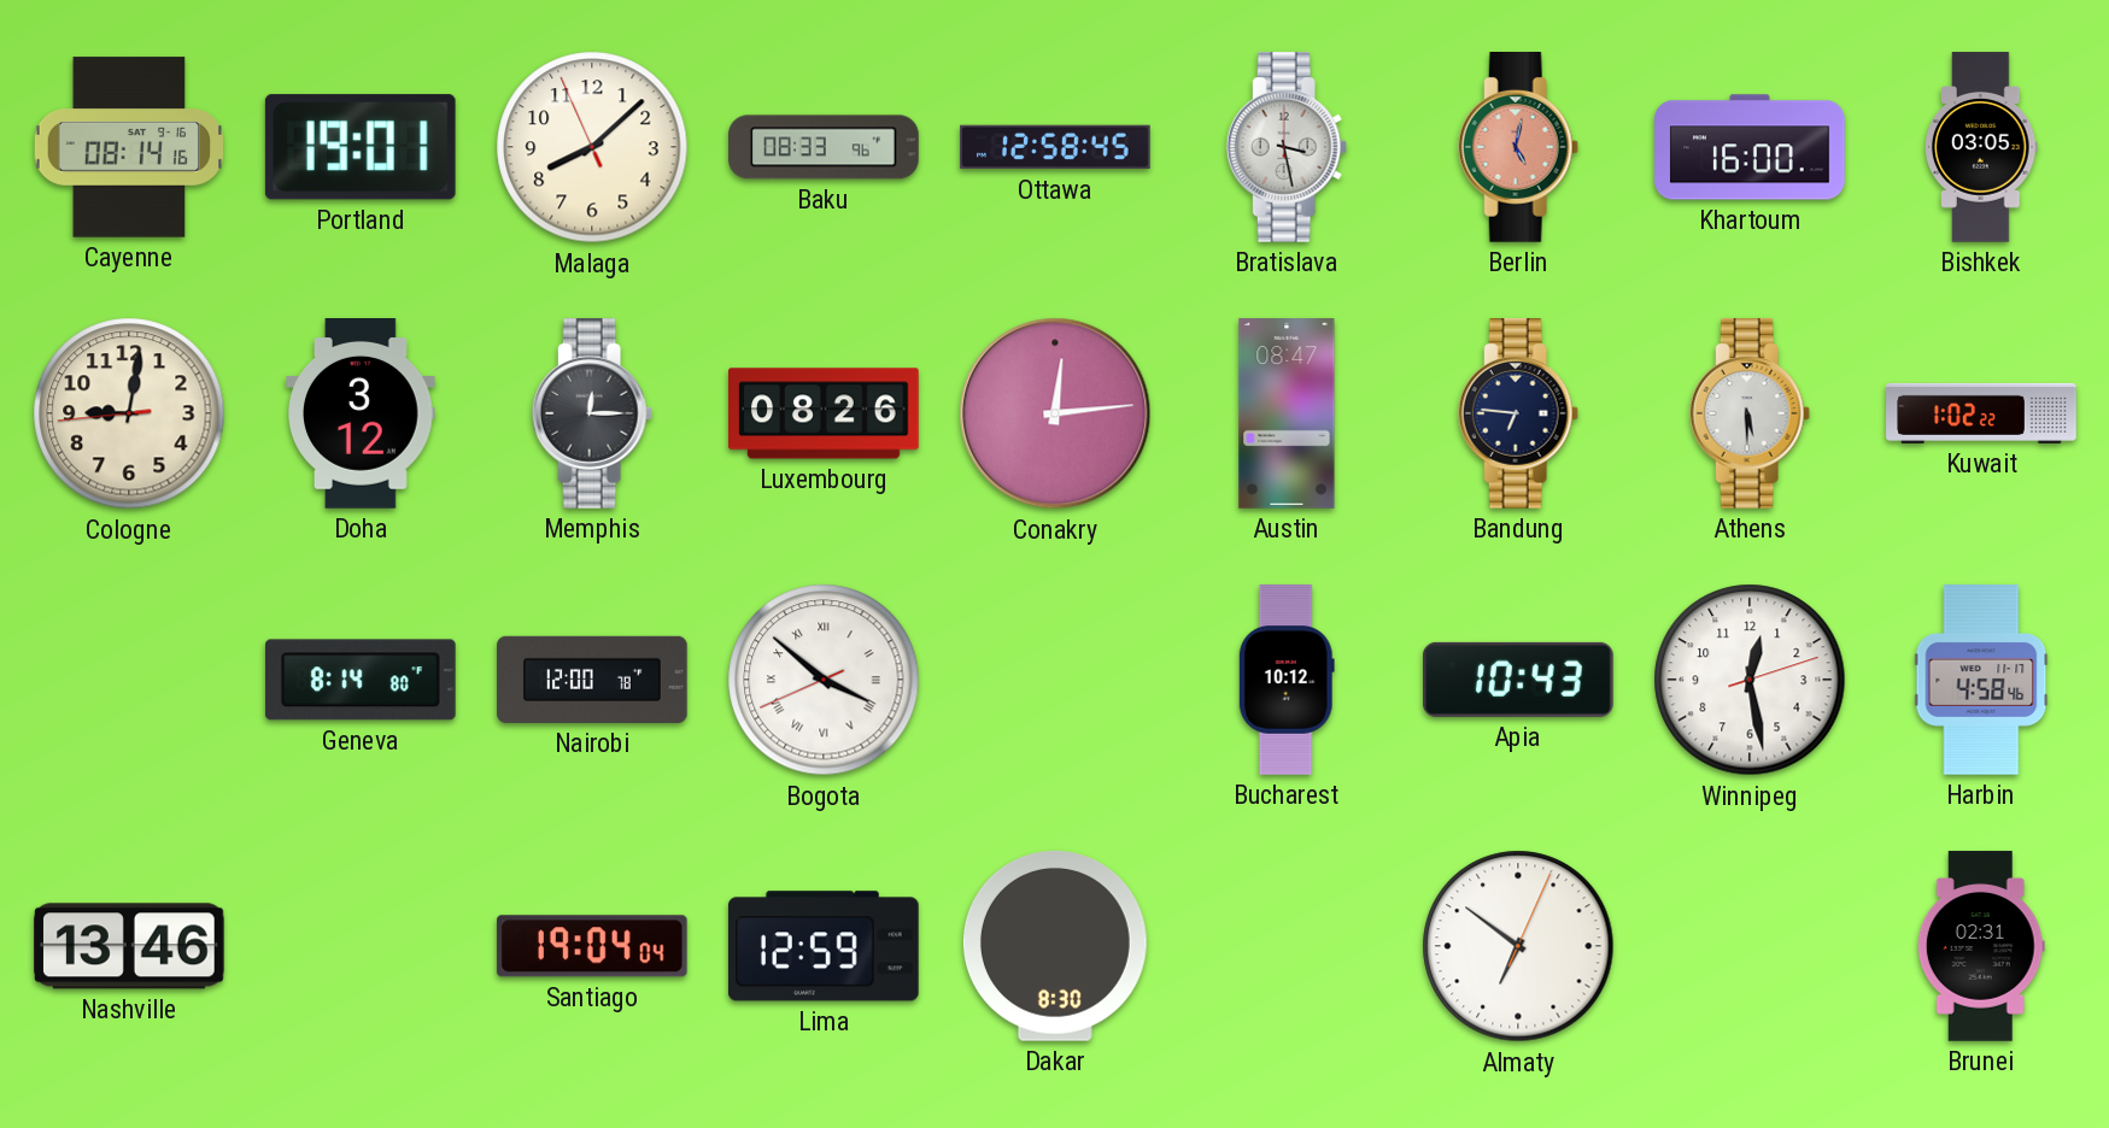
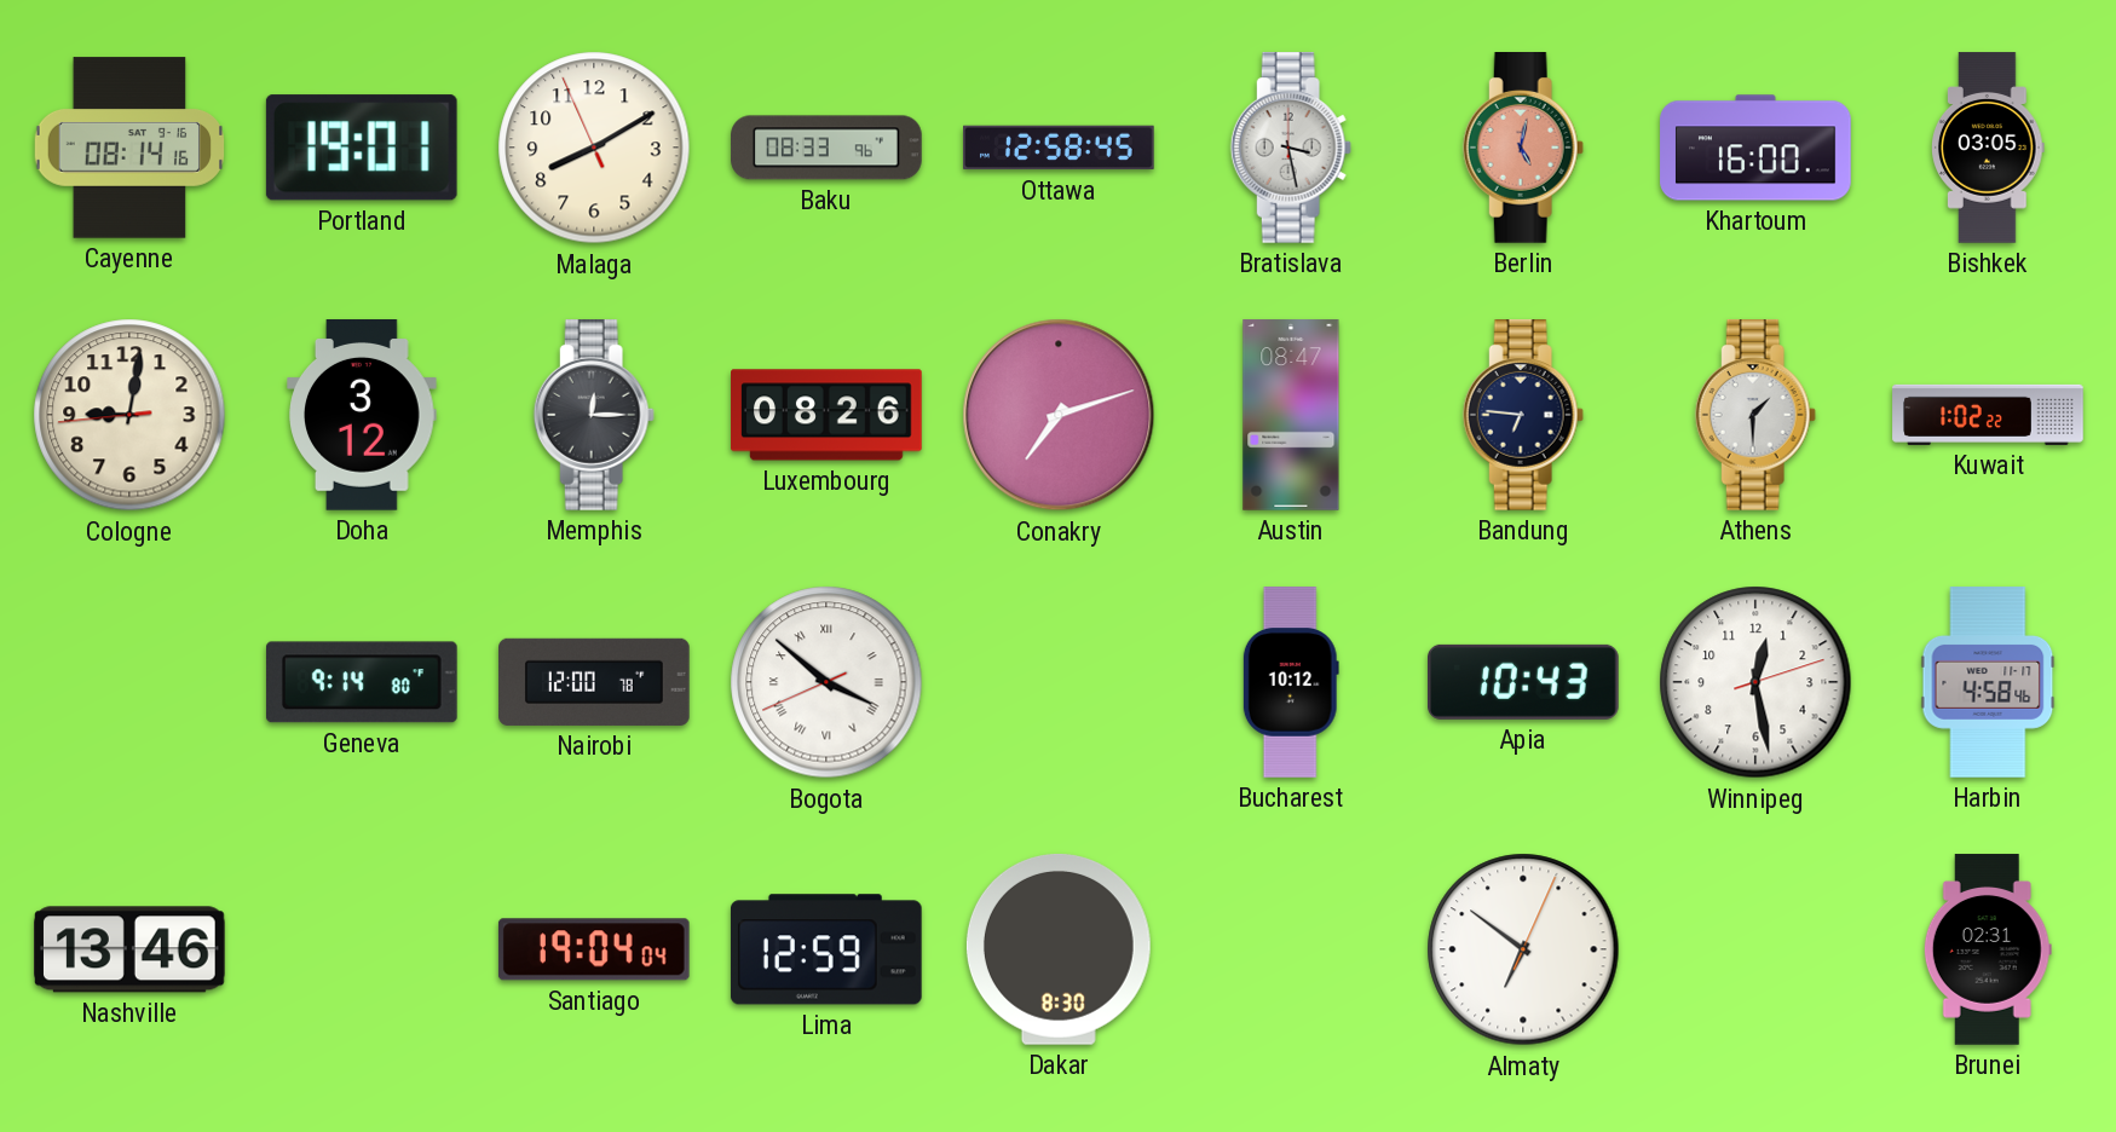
Malaga: 8:07 -> 8:09 (594, 148)
Conakry: 12:14 -> 7:12 (1059, 415)
Athens: 5:30 -> 1:30 (1755, 416)
Geneva: 8:14 -> 9:14 (362, 682)
